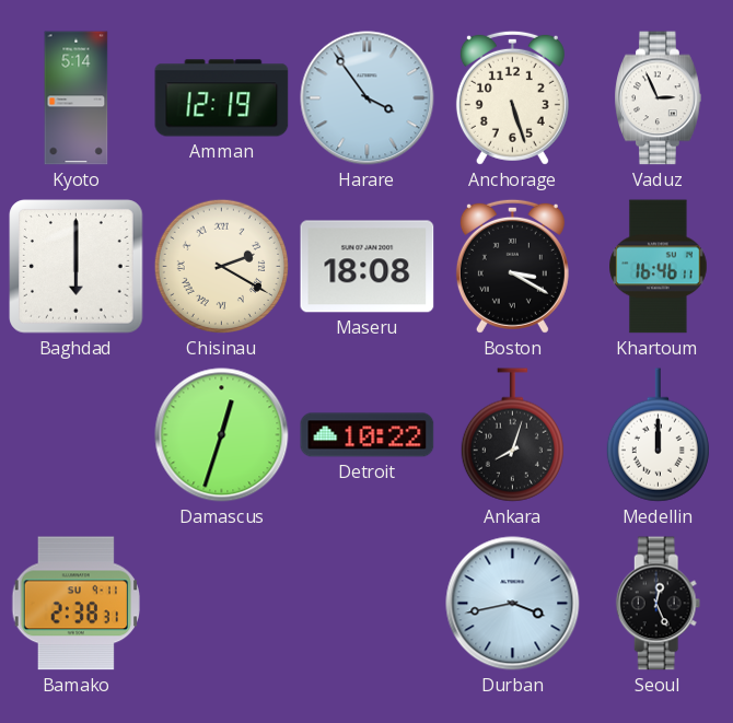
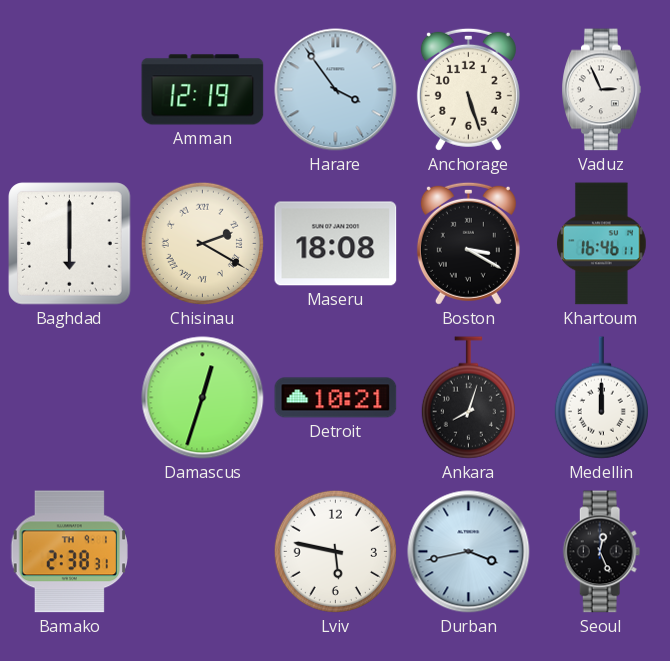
Kyoto: 5:14 -> none (77, 98)
Detroit: 10:22 -> 10:21 (336, 398)
Bamako date: SU 9-11 -> TH 9-1 (69, 552)
Lviv: none -> 5:47 (335, 551)
